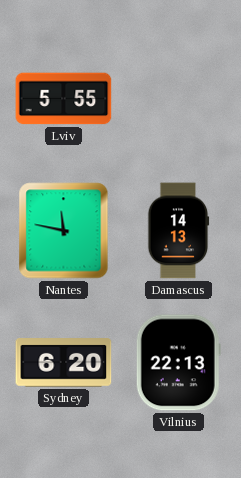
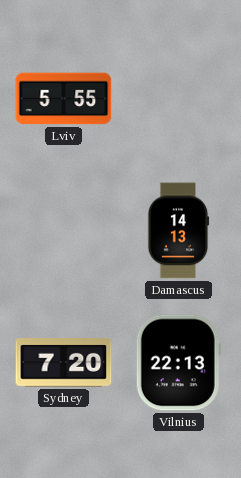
Nantes: 11:47 -> none (64, 231)
Sydney: 6:20 -> 7:20 (64, 363)
